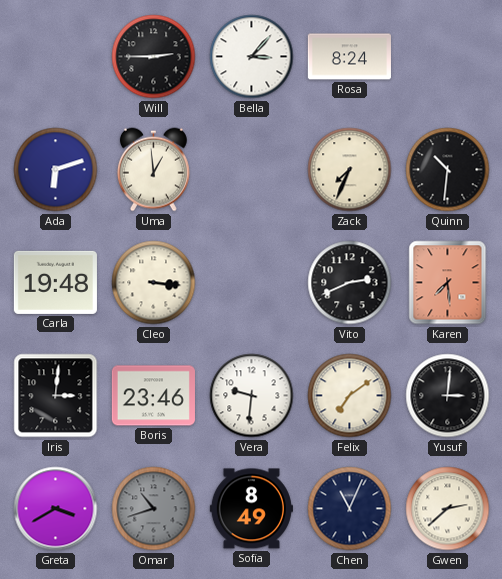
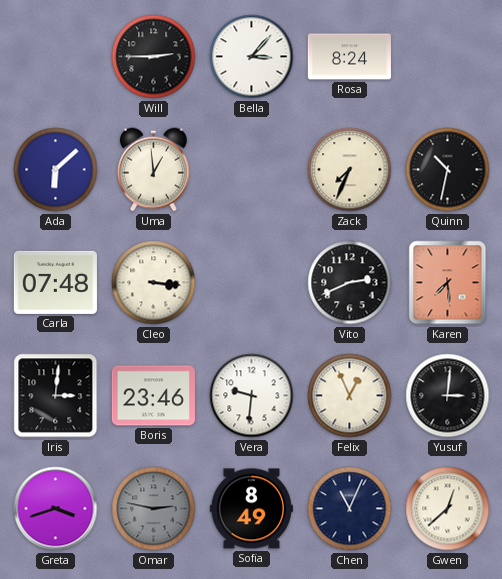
Ada: 6:12 -> 6:08 (56, 170)
Quinn: 10:31 -> 10:32 (448, 170)
Carla: 19:48 -> 07:48 (55, 282)
Felix: 7:09 -> 12:56 (350, 396)
Greta: 3:40 -> 3:42 (56, 509)
Omar: 10:42 -> 2:47 (154, 509)
Gwen: 2:38 -> 12:38 (448, 509)
